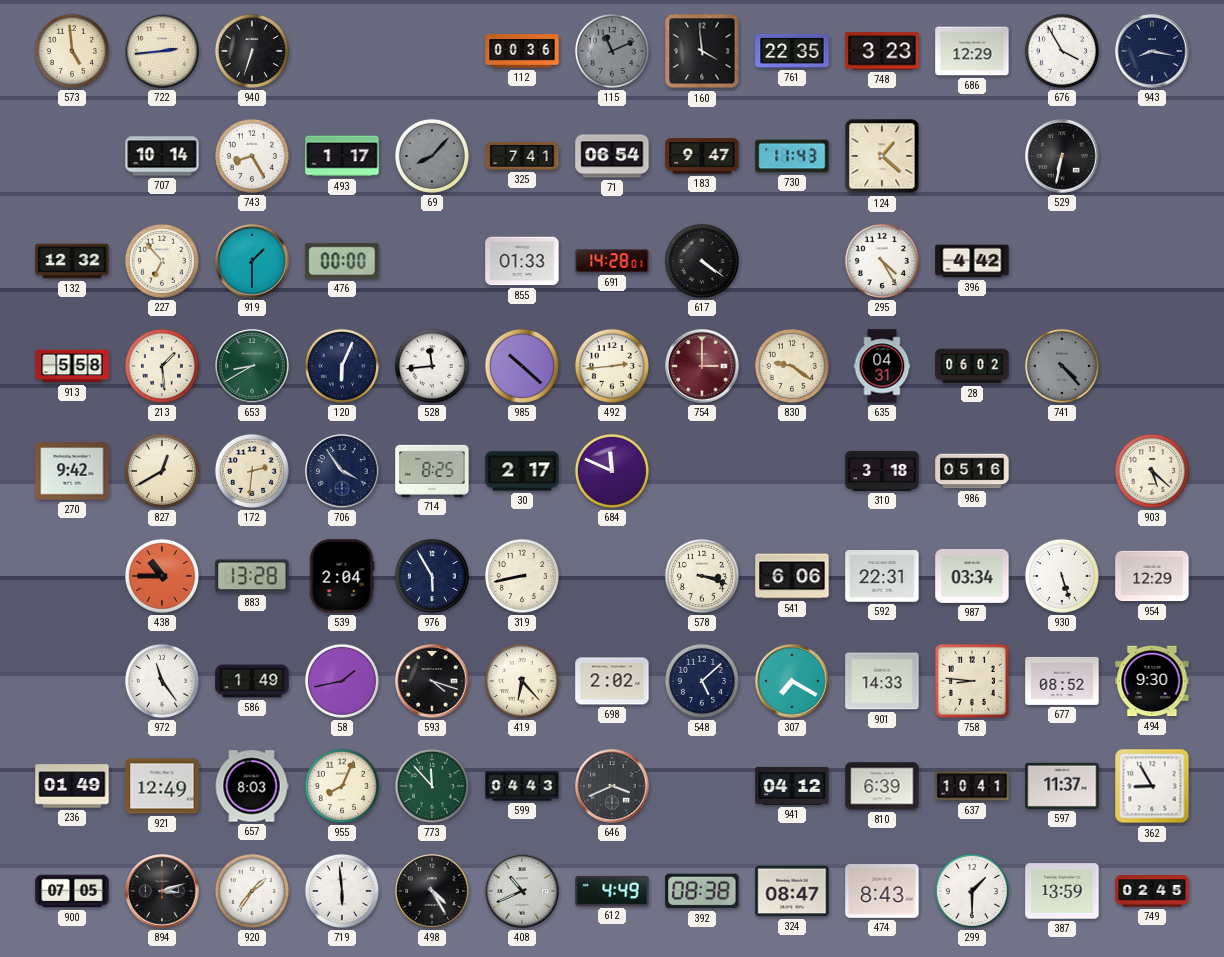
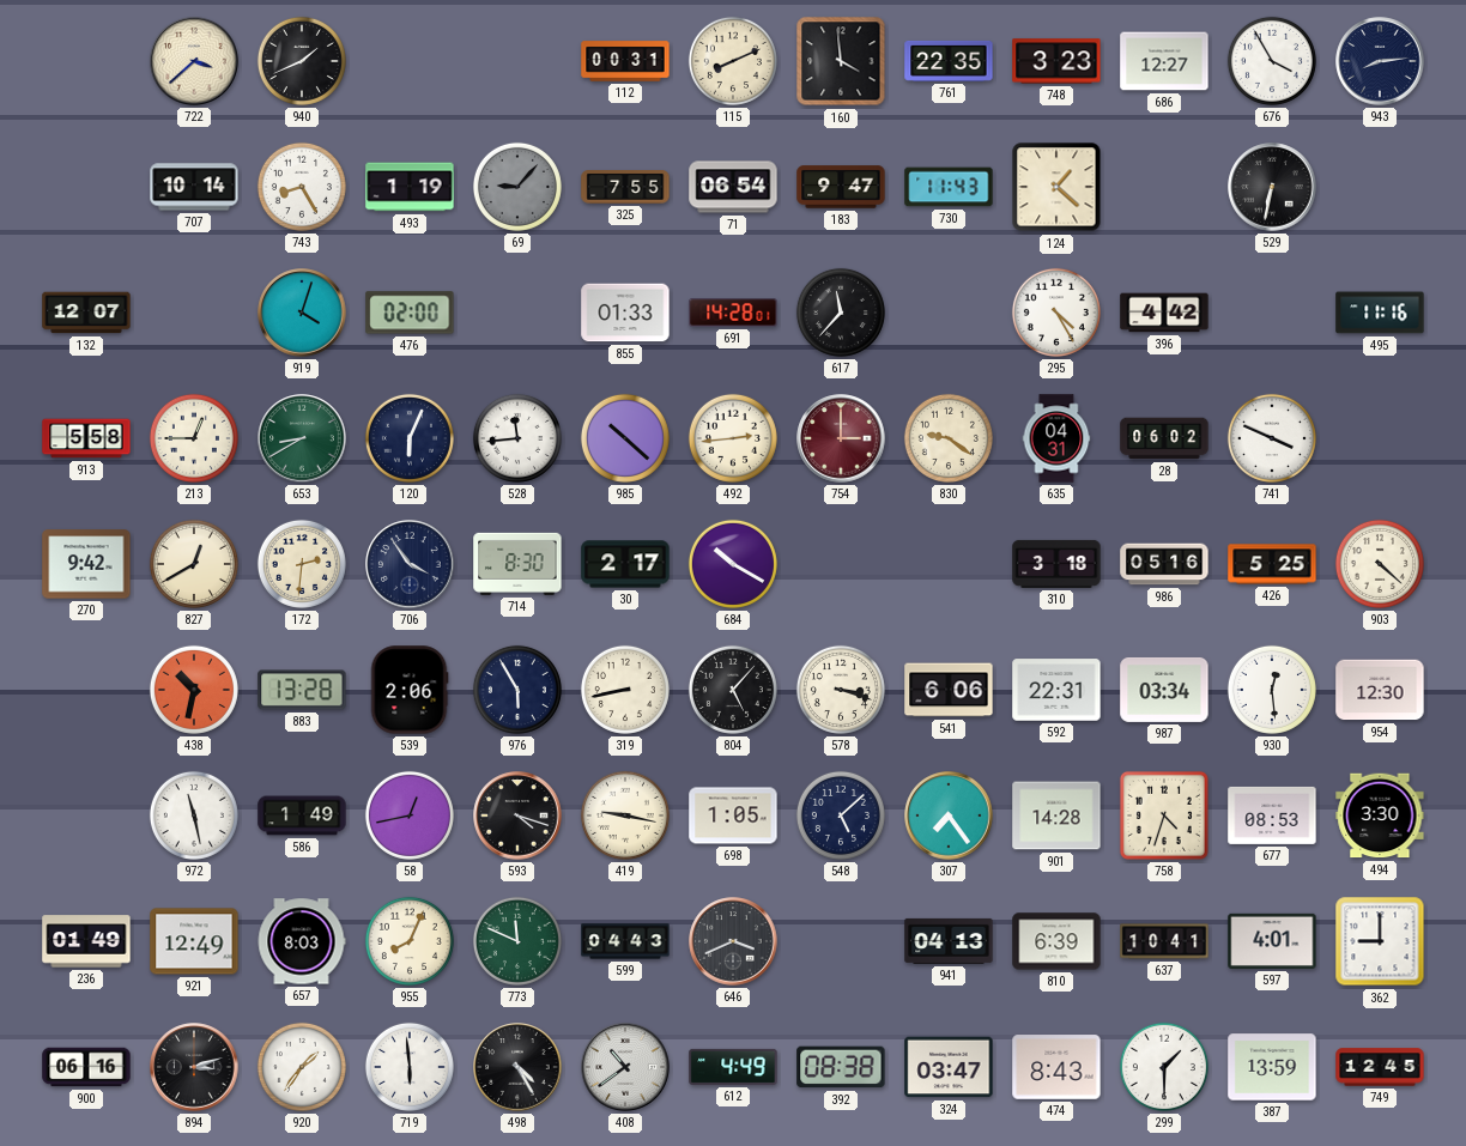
573: 4:59 -> none (72, 51)
722: 2:44 -> 3:38 (194, 61)
940: 6:33 -> 1:41 (302, 61)
112: 00:36 -> 00:31 (625, 61)
115: 11:11 -> 8:11 (733, 61)
115 dial: grey -> cream (733, 61)
686: 12:29 -> 12:27 (1164, 61)
943: 8:17 -> 8:14 (1380, 61)
493: 1:17 -> 1:19 (410, 187)
69: 8:07 -> 9:07 (517, 187)
325: 7:41 -> 7:55 (625, 188)
132: 12:32 -> 12:07 (86, 313)
227: 6:53 -> none (162, 261)
919: 1:30 -> 4:03 (302, 313)
476: 00:00 -> 02:00 (410, 313)
617: 4:21 -> 11:37 (841, 313)
495: none -> 11:16 (1380, 313)
213: 1:29 -> 12:45 (194, 438)
741: 4:23 -> 3:49 (1272, 438)
741 dial: grey -> white (1272, 438)
714: 8:25 -> 8:30 (517, 564)
684: 11:49 -> 10:20 (733, 564)
426: none -> 5:25 (1272, 564)
903: 5:22 -> 4:22 (1380, 564)
438: 10:45 -> 10:32 (194, 690)
539: 2:04 -> 2:06 (410, 690)
804: none -> 5:07 (733, 690)
930: 5:27 -> 12:29 (1272, 690)
954: 12:29 -> 12:30 (1380, 690)
972: 11:24 -> 11:28 (194, 815)
58: 1:43 -> 12:43 (410, 815)
419: 6:23 -> 9:17 (625, 815)
698: 2:02 -> 1:05 (733, 815)
307: 7:20 -> 7:24 (949, 815)
901: 14:33 -> 14:28 (1056, 815)
758: 8:46 -> 4:33 (1164, 815)
677: 08:52 -> 08:53 (1272, 815)
494: 9:30 -> 3:30 (1380, 815)
773: 11:53 -> 11:49 (517, 941)
941: 04:12 -> 04:13 (949, 941)
597: 11:37 -> 4:01 (1272, 941)
362: 8:55 -> 9:00 (1380, 941)
900: 07:05 -> 06:16 (86, 1067)
408: 10:41 -> 10:39 (625, 1067)
324: 08:47 -> 03:47 (949, 1067)
749: 02:45 -> 12:45 (1380, 1067)
